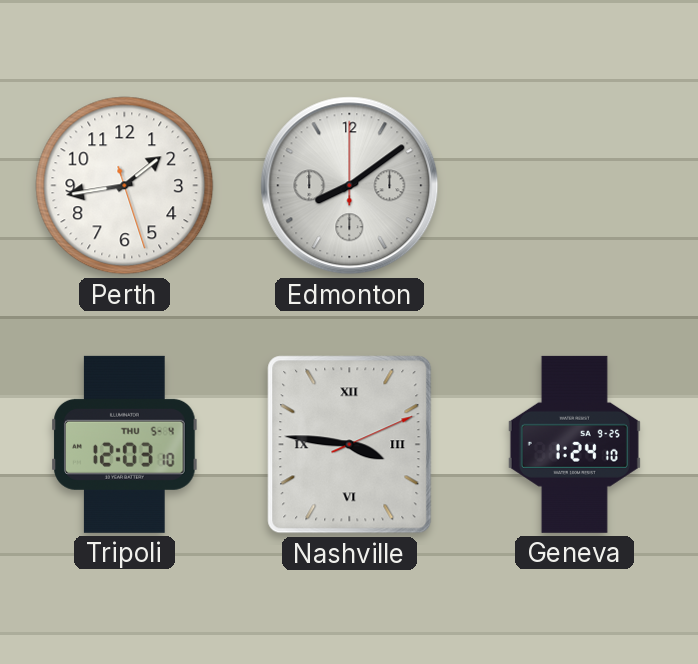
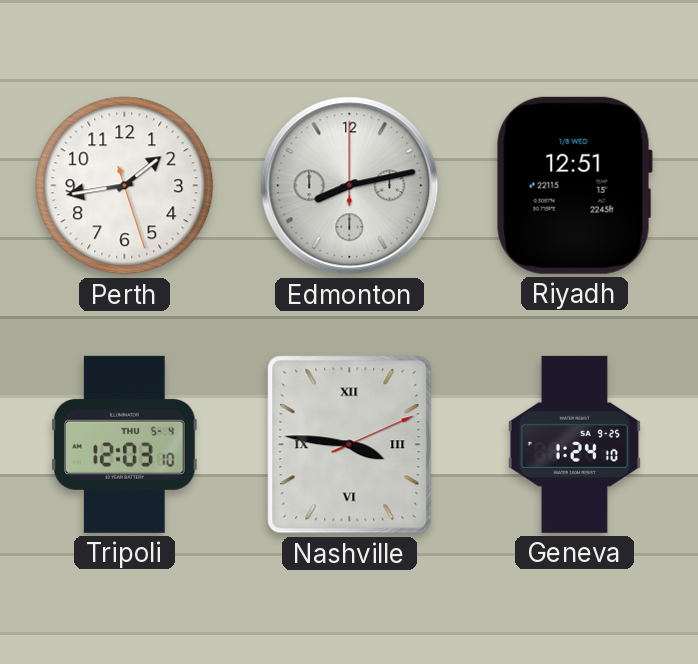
Edmonton: 8:09 -> 8:13 (350, 186)
Riyadh: none -> 12:51 (574, 185)
